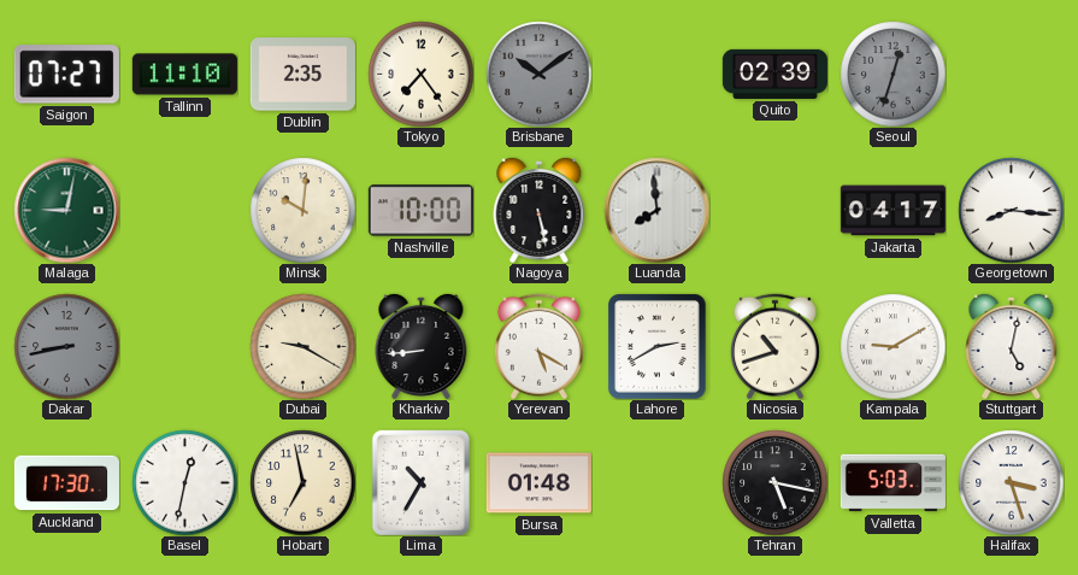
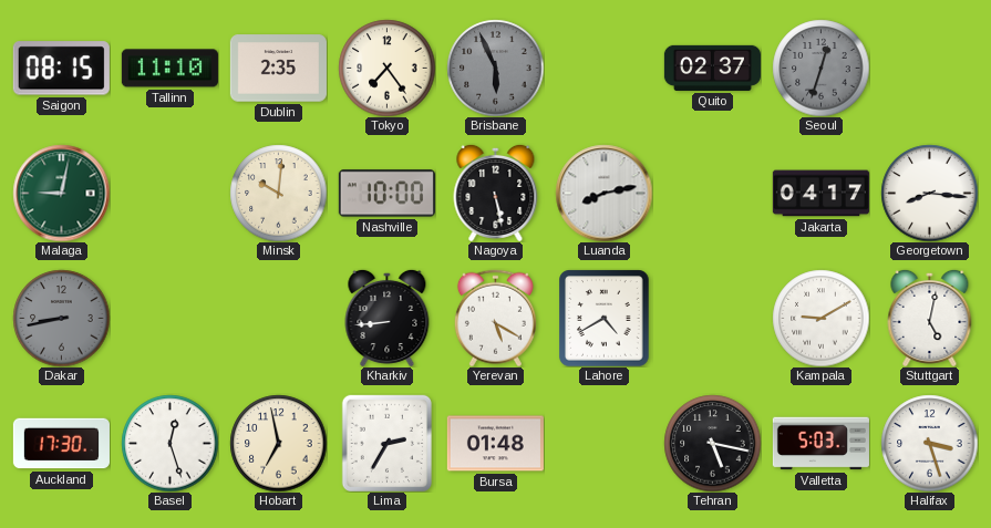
Saigon: 07:27 -> 08:15 (61, 69)
Brisbane: 10:09 -> 5:56 (495, 68)
Quito: 02:39 -> 02:37 (712, 68)
Luanda: 7:59 -> 8:13 (603, 193)
Dubai: 9:20 -> none (302, 346)
Lahore: 2:40 -> 4:40 (605, 318)
Nicosia: 10:42 -> none (774, 346)
Basel: 12:32 -> 12:27 (169, 443)
Lima: 10:35 -> 2:35 (386, 443)
